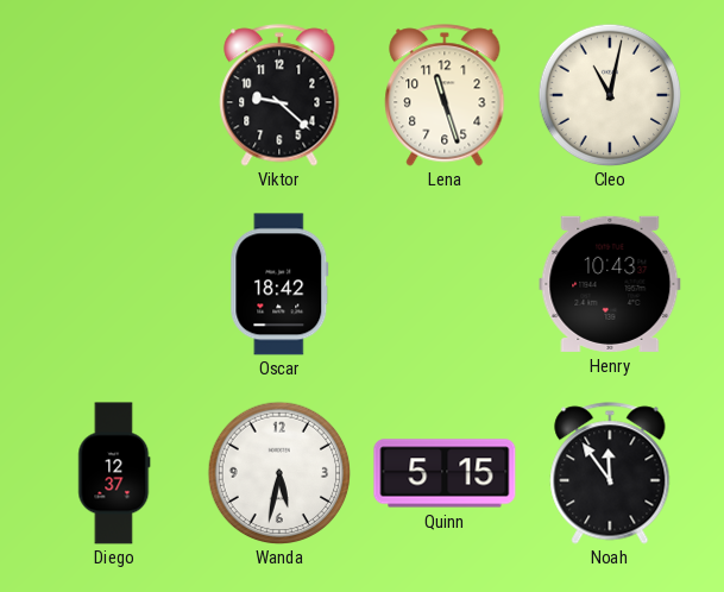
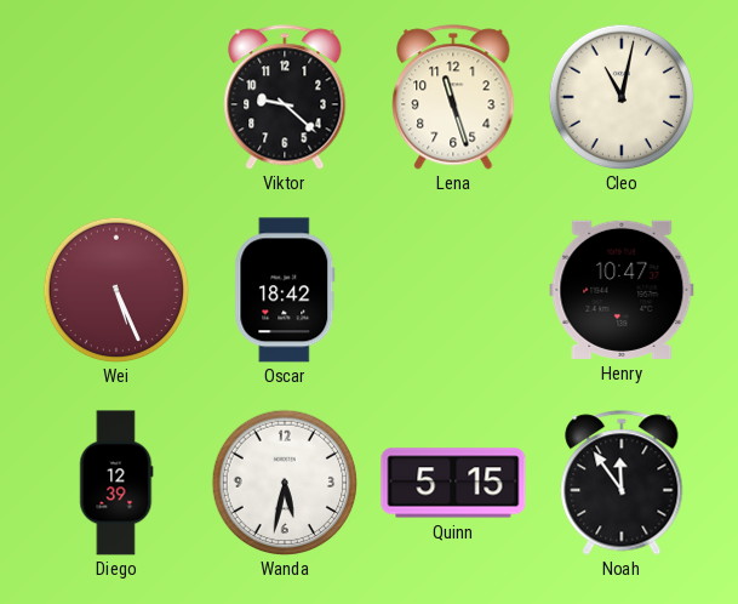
Wei: none -> 5:26 (116, 290)
Henry: 10:43 -> 10:47 (622, 290)
Diego: 12:37 -> 12:39 (116, 483)
